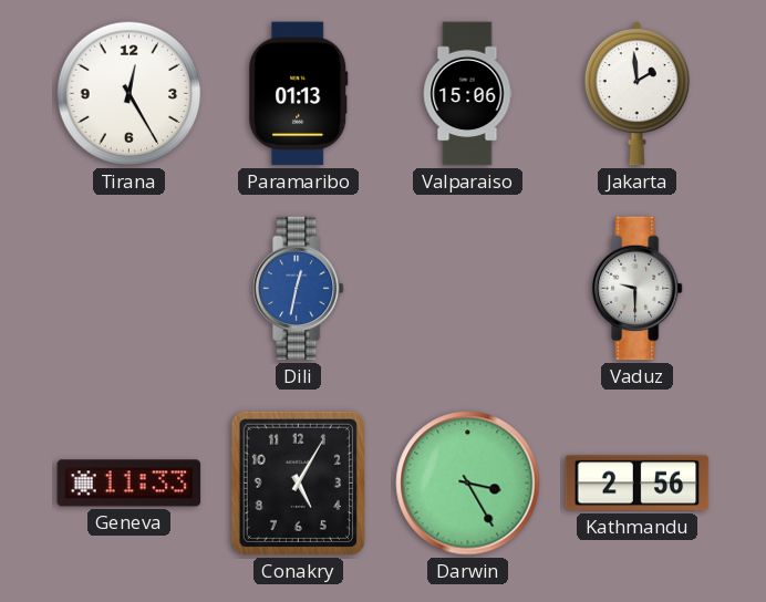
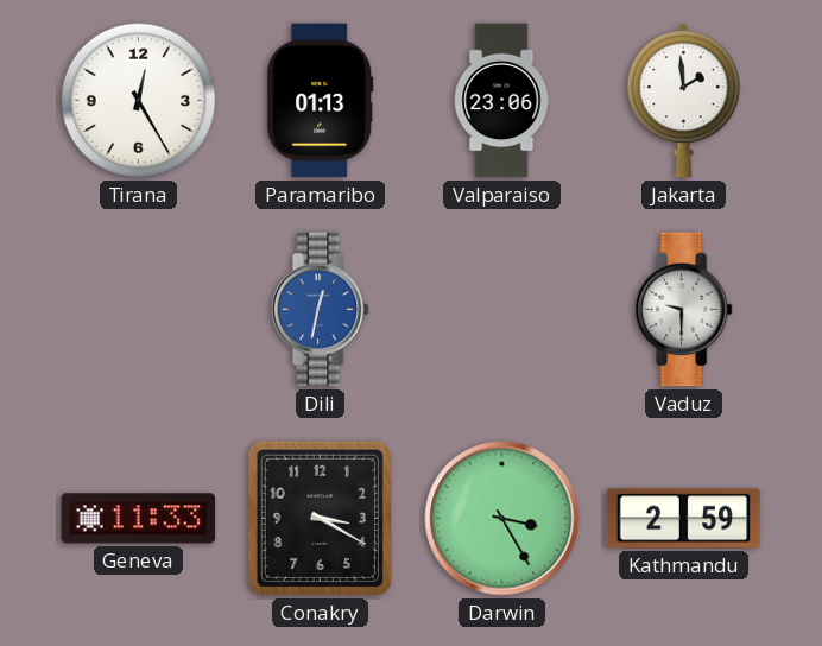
Valparaiso: 15:06 -> 23:06 (501, 101)
Conakry: 5:05 -> 3:20 (320, 518)
Kathmandu: 2:56 -> 2:59 (684, 519)
